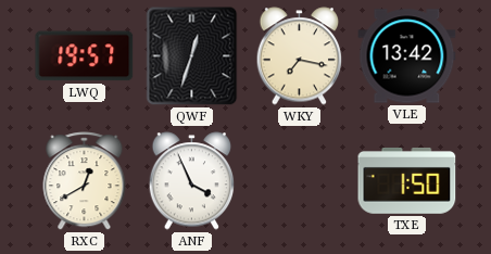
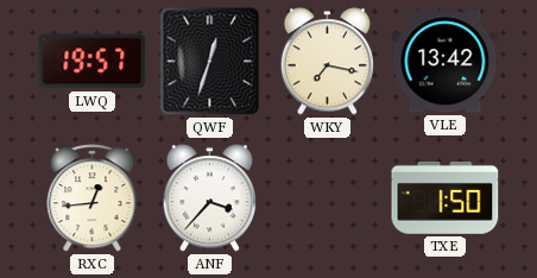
RXC: 12:40 -> 12:44 (93, 198)
ANF: 3:56 -> 3:37 (210, 198)
